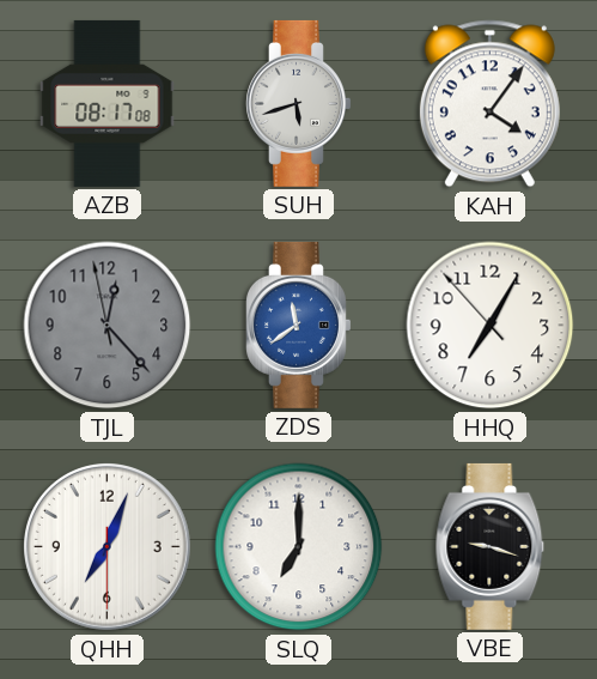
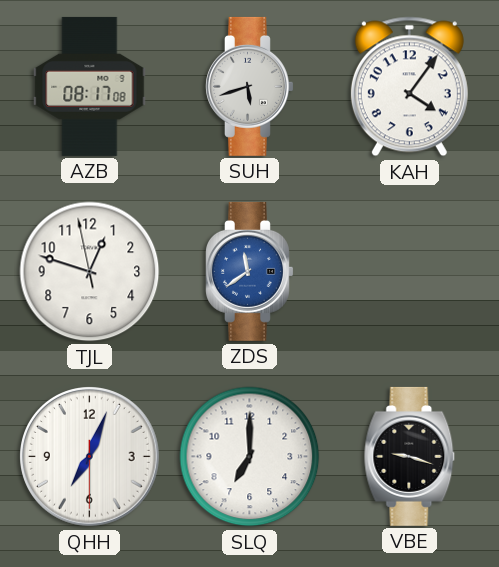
TJL: 12:22 -> 12:47 (90, 272)
TJL dial: grey -> white (90, 272)
HHQ: 7:04 -> none (491, 326)
